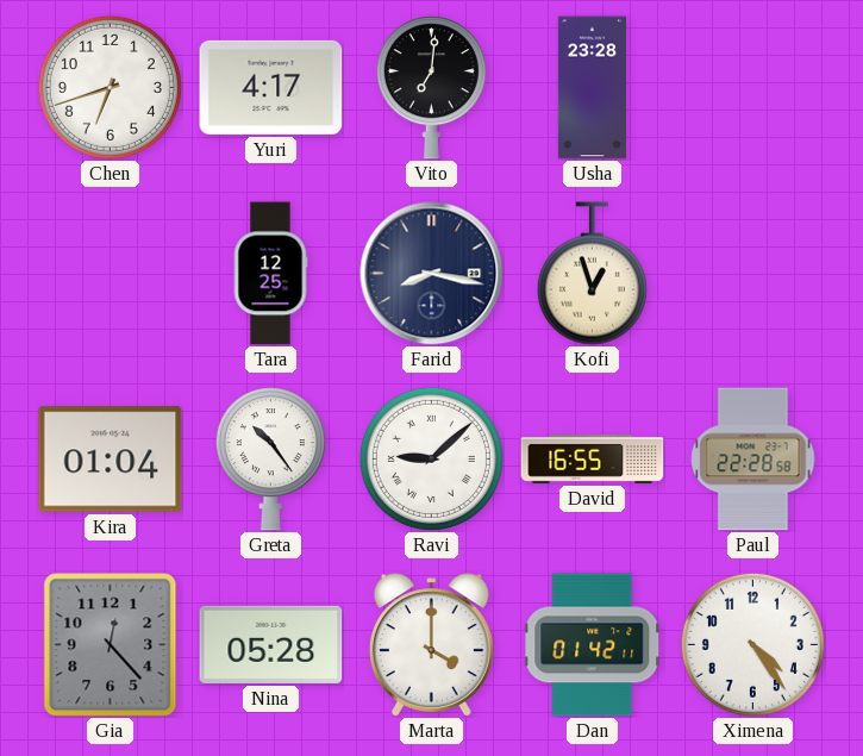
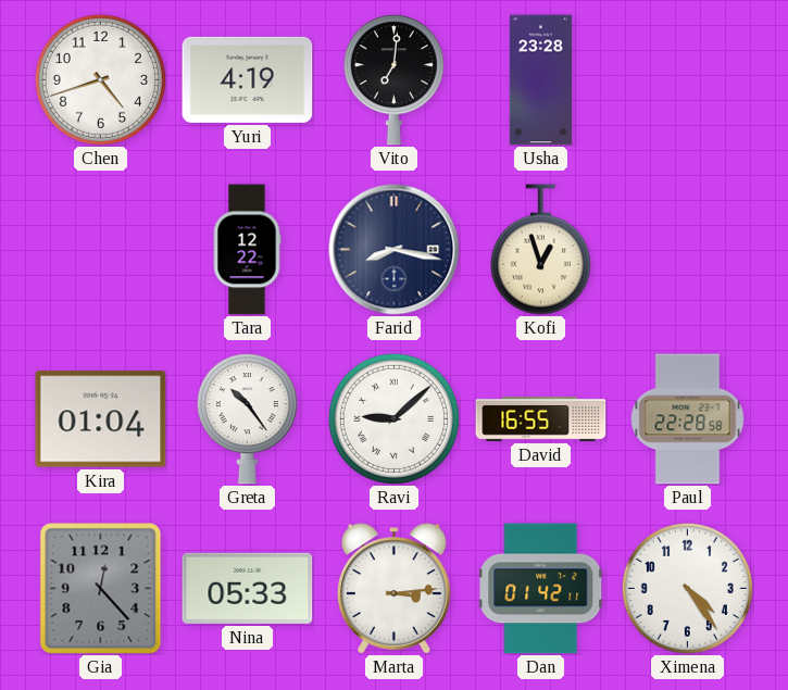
Chen: 6:42 -> 4:42 (100, 79)
Yuri: 4:17 -> 4:19 (248, 79)
Tara: 12:25 -> 12:22 (247, 250)
Nina: 05:28 -> 05:33 (248, 588)
Marta: 4:00 -> 3:14 (393, 589)
